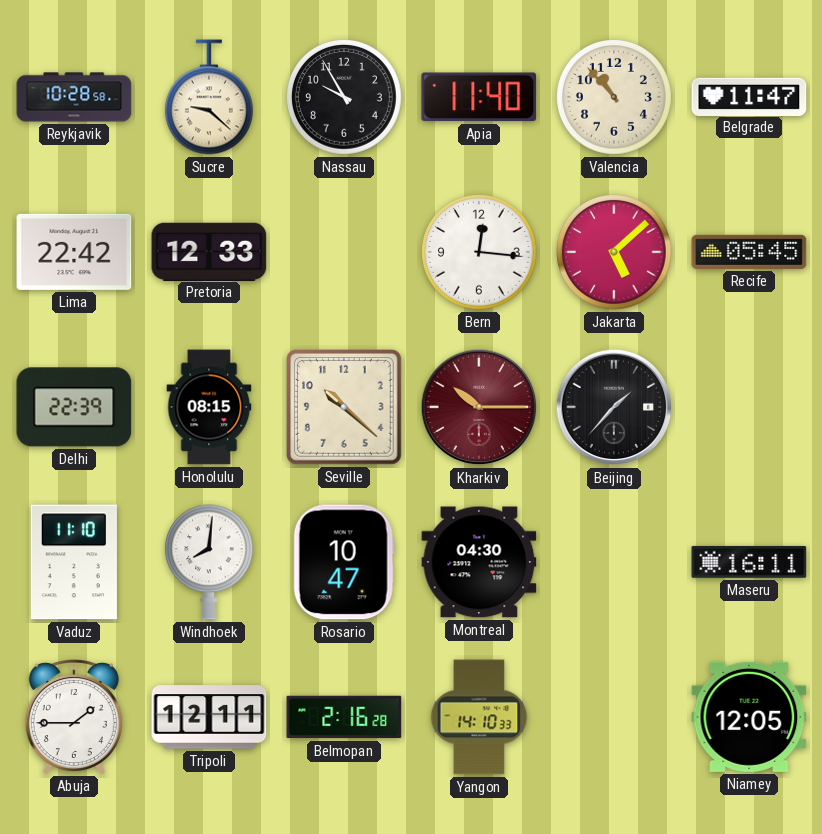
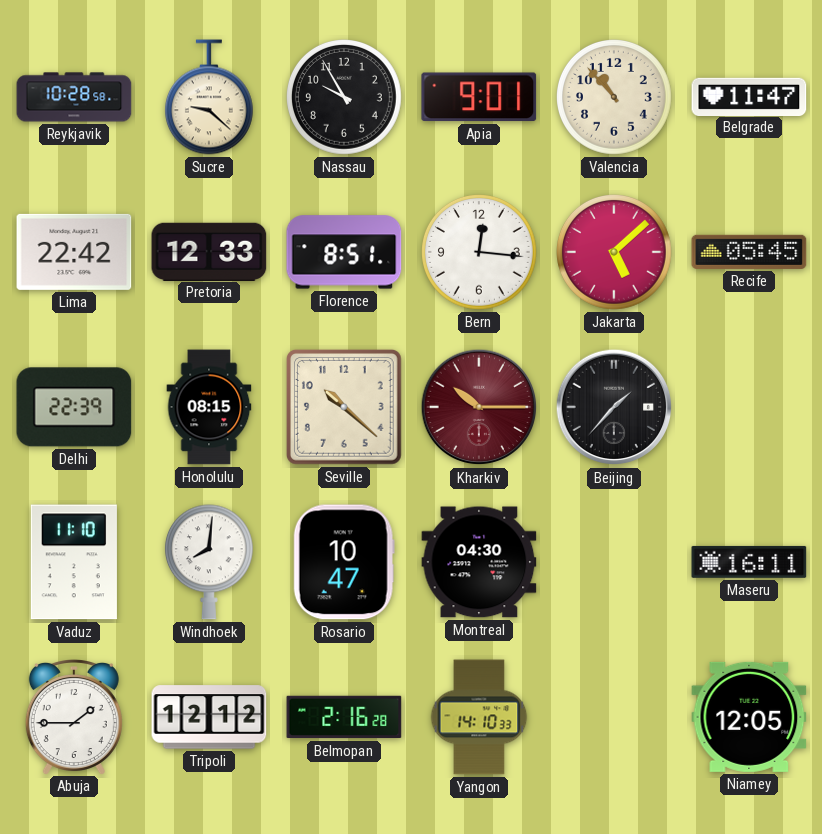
Apia: 11:40 -> 9:01 (479, 97)
Florence: none -> 8:51 (344, 252)
Tripoli: 12:11 -> 12:12 (209, 717)
